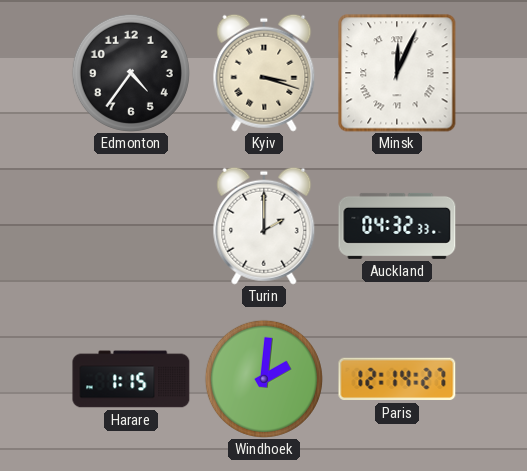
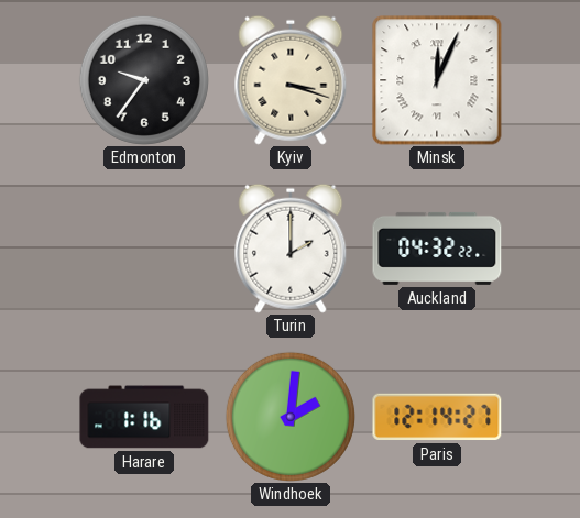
Edmonton: 4:36 -> 9:36 (144, 80)
Auckland: 04:32:33 -> 04:32:22 (437, 249)
Harare: 1:15 -> 1:16 (144, 417)
